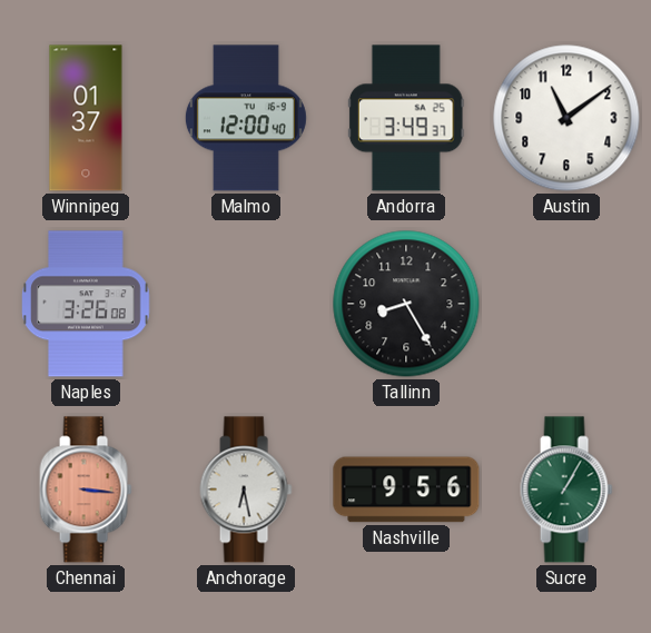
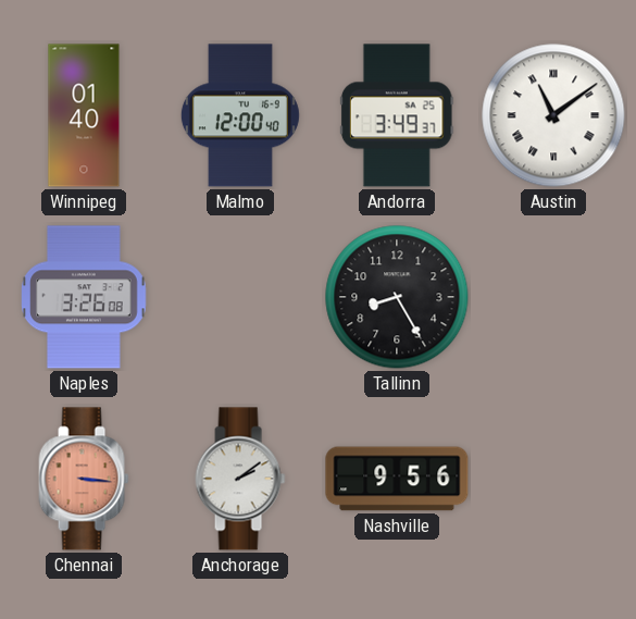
Winnipeg: 01:37 -> 01:40 (84, 115)
Austin numerals: Arabic -> Roman (553, 115)
Anchorage: 6:28 -> 2:09 (240, 479)
Sucre: 1:05 -> none (566, 489)
